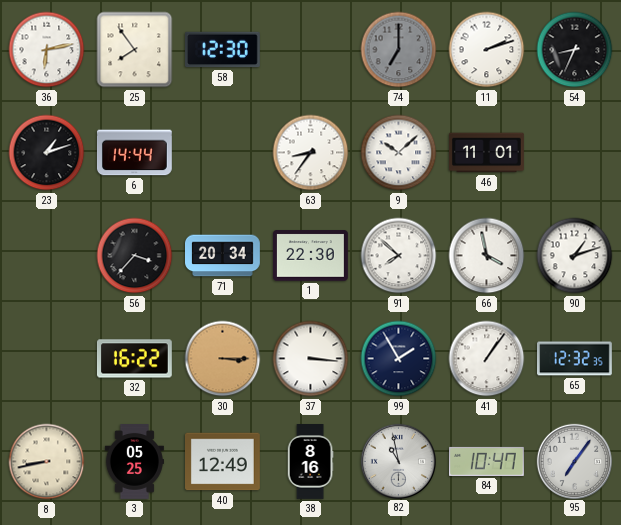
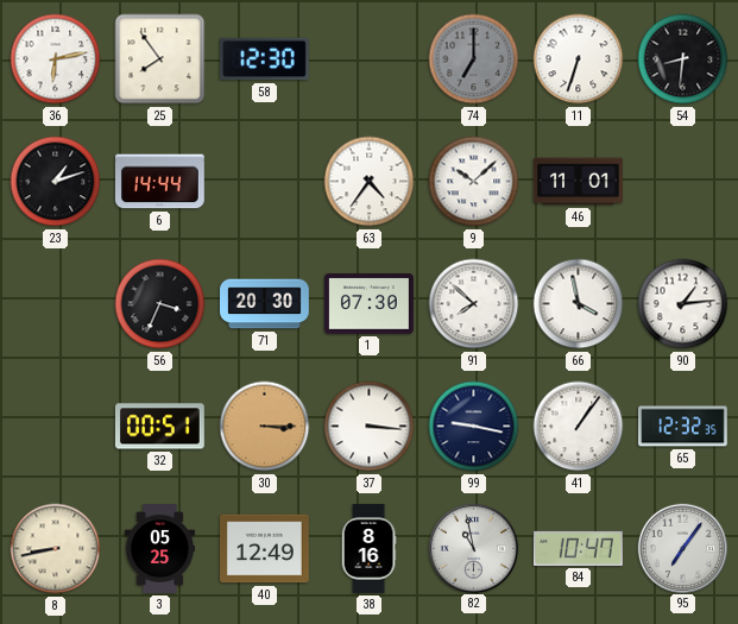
11: 2:12 -> 6:33 (579, 59)
54: 8:34 -> 8:31 (683, 59)
63: 8:36 -> 4:36 (370, 182)
56: 3:37 -> 3:34 (160, 304)
71: 20:34 -> 20:30 (265, 304)
1: 22:30 -> 07:30 (370, 304)
90: 1:12 -> 1:14 (683, 304)
32: 16:22 -> 00:51 (159, 427)
99: 1:55 -> 9:17 (474, 427)
